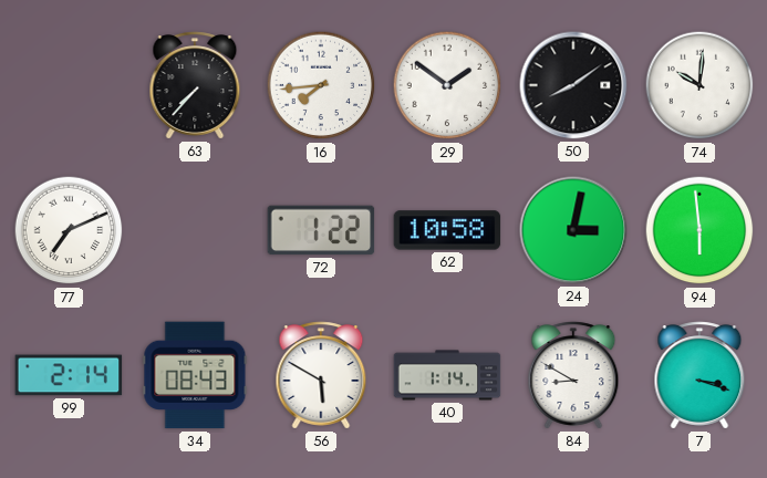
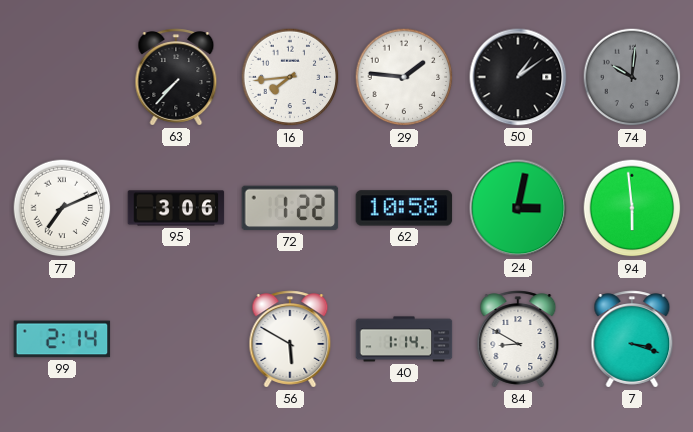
29: 1:51 -> 1:46 (404, 77)
50: 8:09 -> 1:09 (518, 77)
74 dial: white -> grey (632, 77)
95: none -> 3:06 (176, 208)
34: 08:43 -> none (195, 375)
